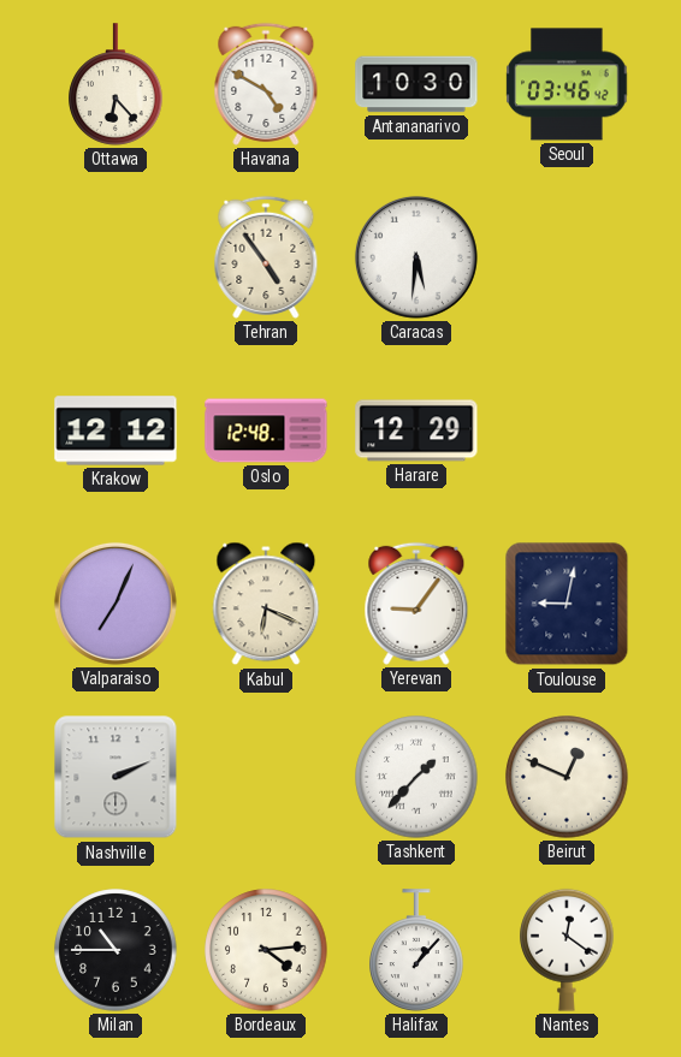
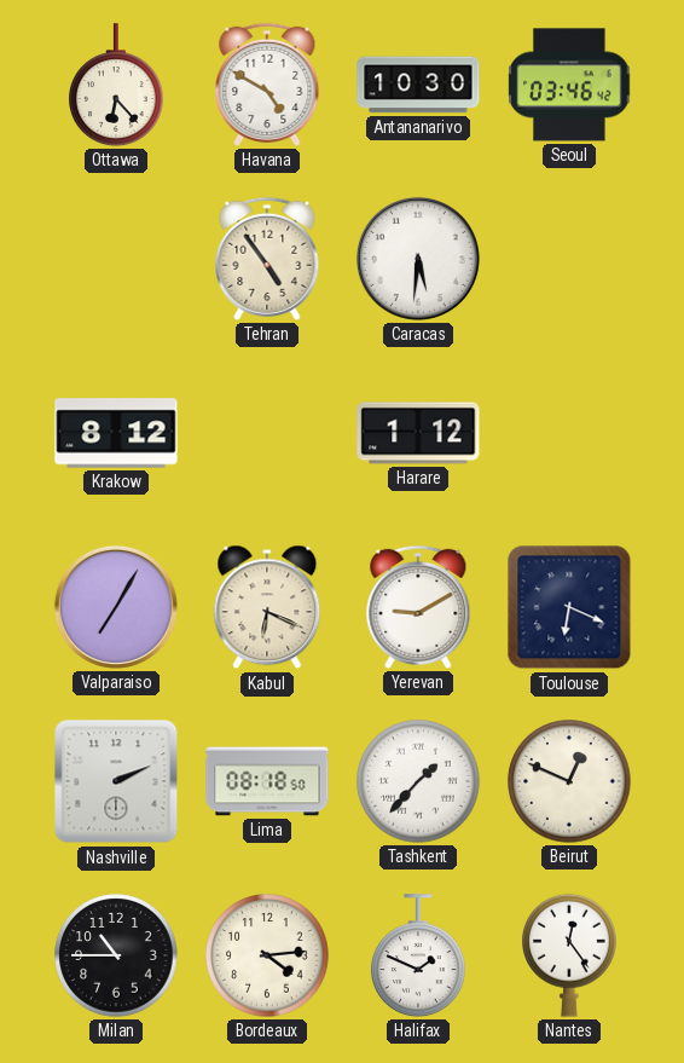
Krakow: 12:12 -> 8:12 (116, 433)
Oslo: 12:48 -> none (266, 430)
Harare: 12:29 -> 1:12 (418, 433)
Valparaiso: 7:04 -> 7:05 (116, 607)
Yerevan: 9:06 -> 9:10 (418, 607)
Toulouse: 9:02 -> 6:19 (569, 607)
Lima: none -> 08:18 (267, 781)
Halifax: 1:07 -> 1:49 (418, 955)
Nantes: 12:21 -> 12:24 (569, 955)
